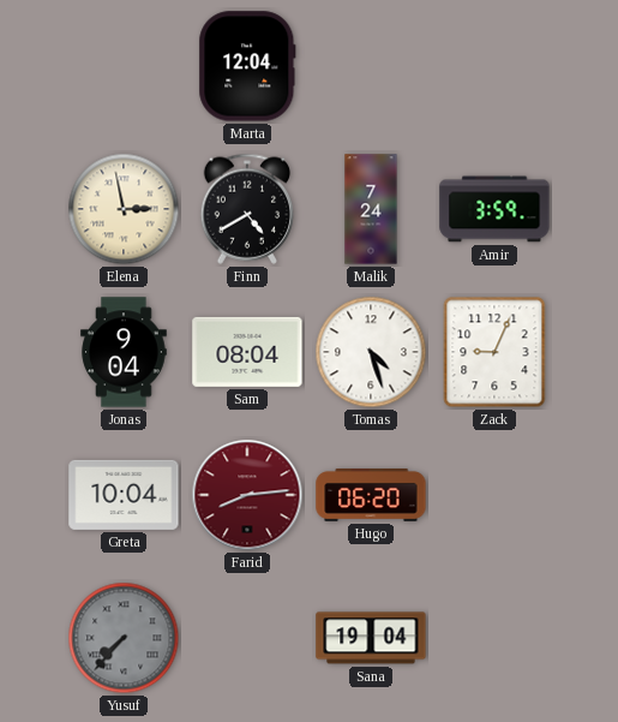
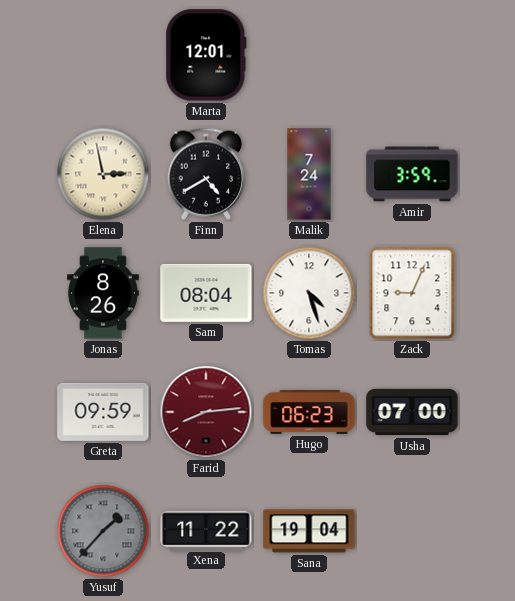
Marta: 12:04 -> 12:01 (206, 55)
Jonas: 9:04 -> 8:26 (103, 293)
Greta: 10:04 -> 09:59 (103, 412)
Hugo: 06:20 -> 06:23 (309, 412)
Usha: none -> 07:00 (412, 412)
Yusuf: 7:37 -> 1:37 (103, 531)
Xena: none -> 11:22 (206, 530)
